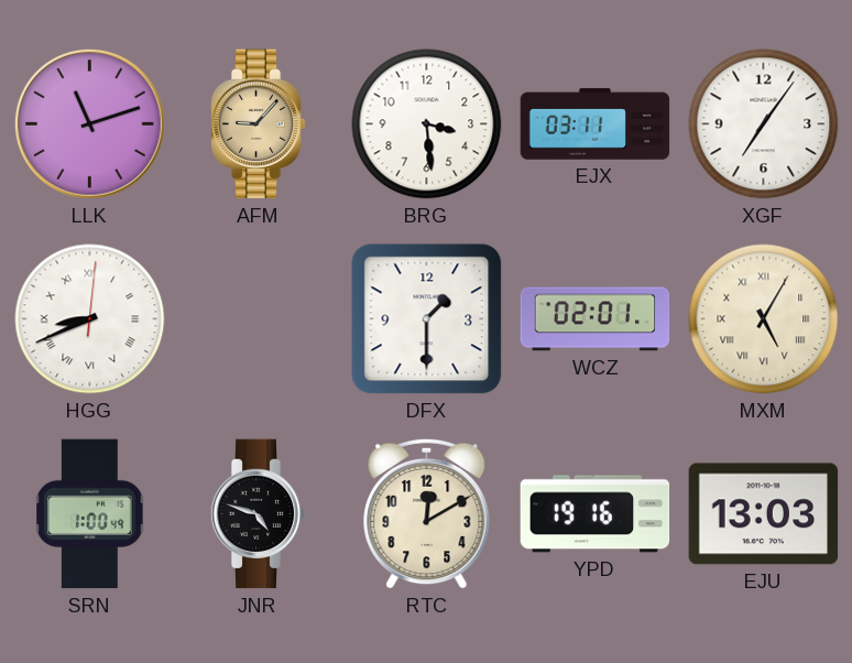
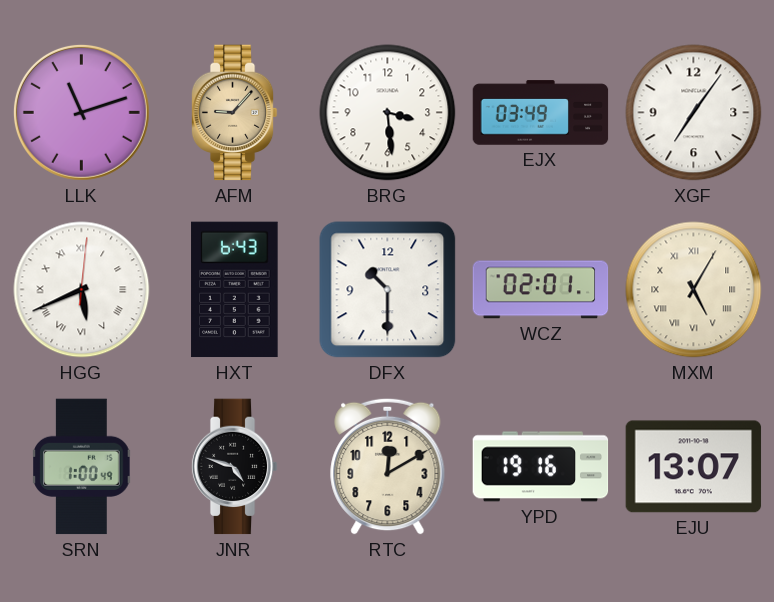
EJX: 03:11 -> 03:49 (541, 113)
HGG: 8:41 -> 5:41 (82, 290)
HXT: none -> 6:43 (235, 290)
DFX: 1:30 -> 10:30 (388, 290)
EJU: 13:03 -> 13:07 (694, 467)
